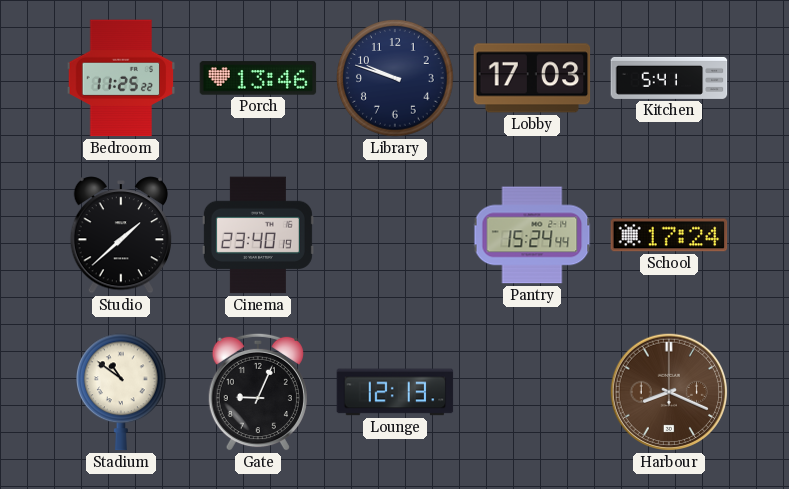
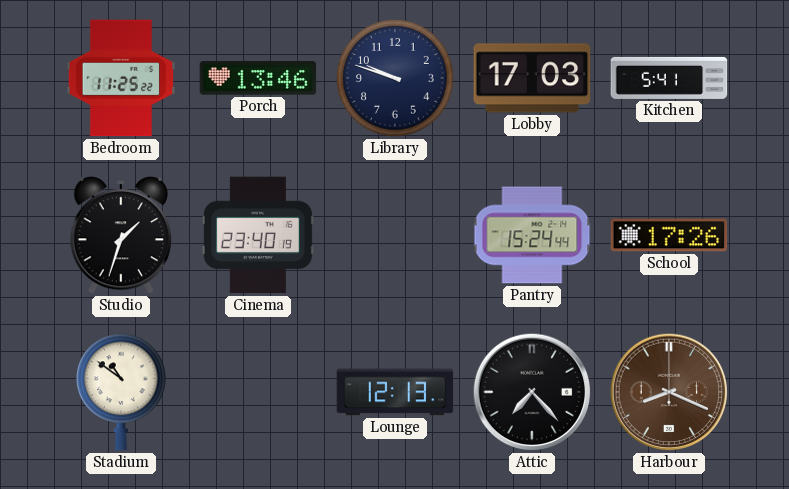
Studio: 1:38 -> 1:33 (120, 235)
School: 17:24 -> 17:26 (669, 235)
Gate: 9:04 -> none (258, 392)
Attic: none -> 7:23 (532, 392)
